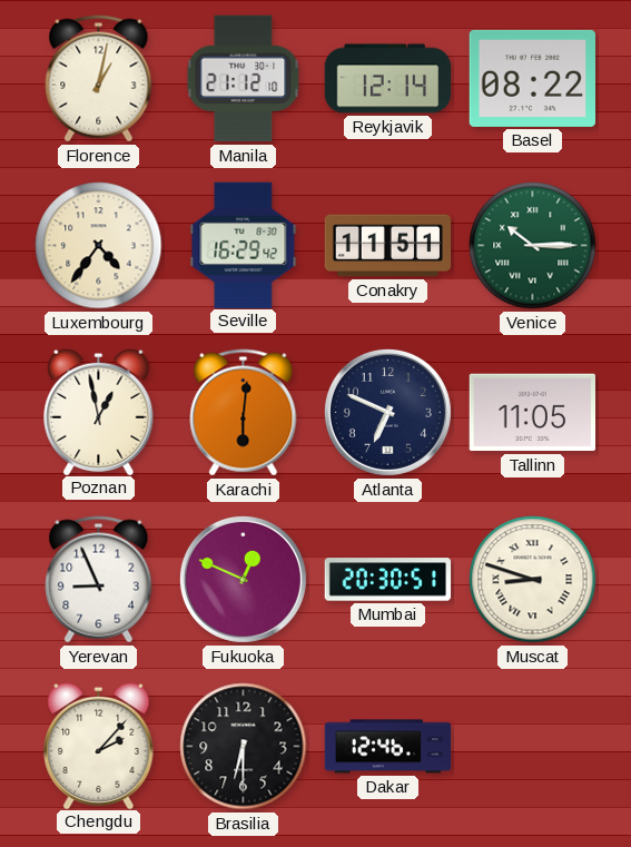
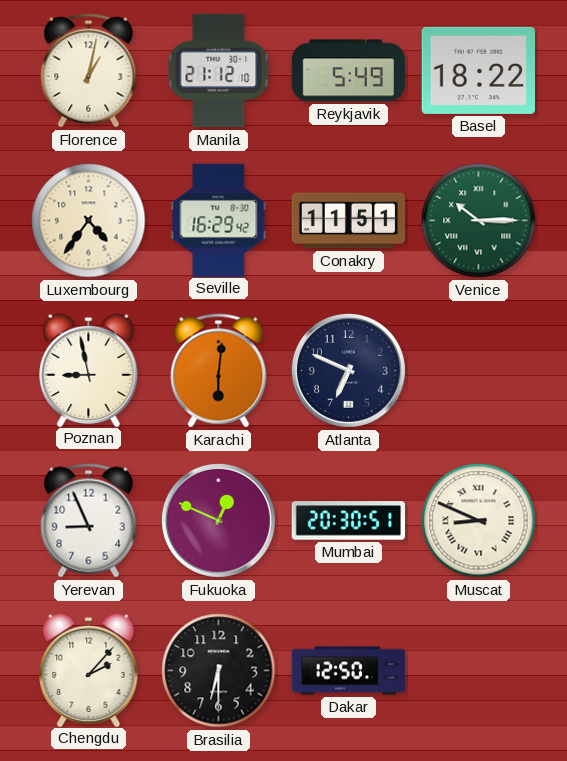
Reykjavik: 12:14 -> 5:49 (349, 71)
Basel: 08:22 -> 18:22 (478, 70)
Poznan: 12:58 -> 8:58 (89, 369)
Tallinn: 11:05 -> none (532, 413)
Muscat: 8:48 -> 8:49 (479, 521)
Dakar: 12:46 -> 12:50 (349, 671)
